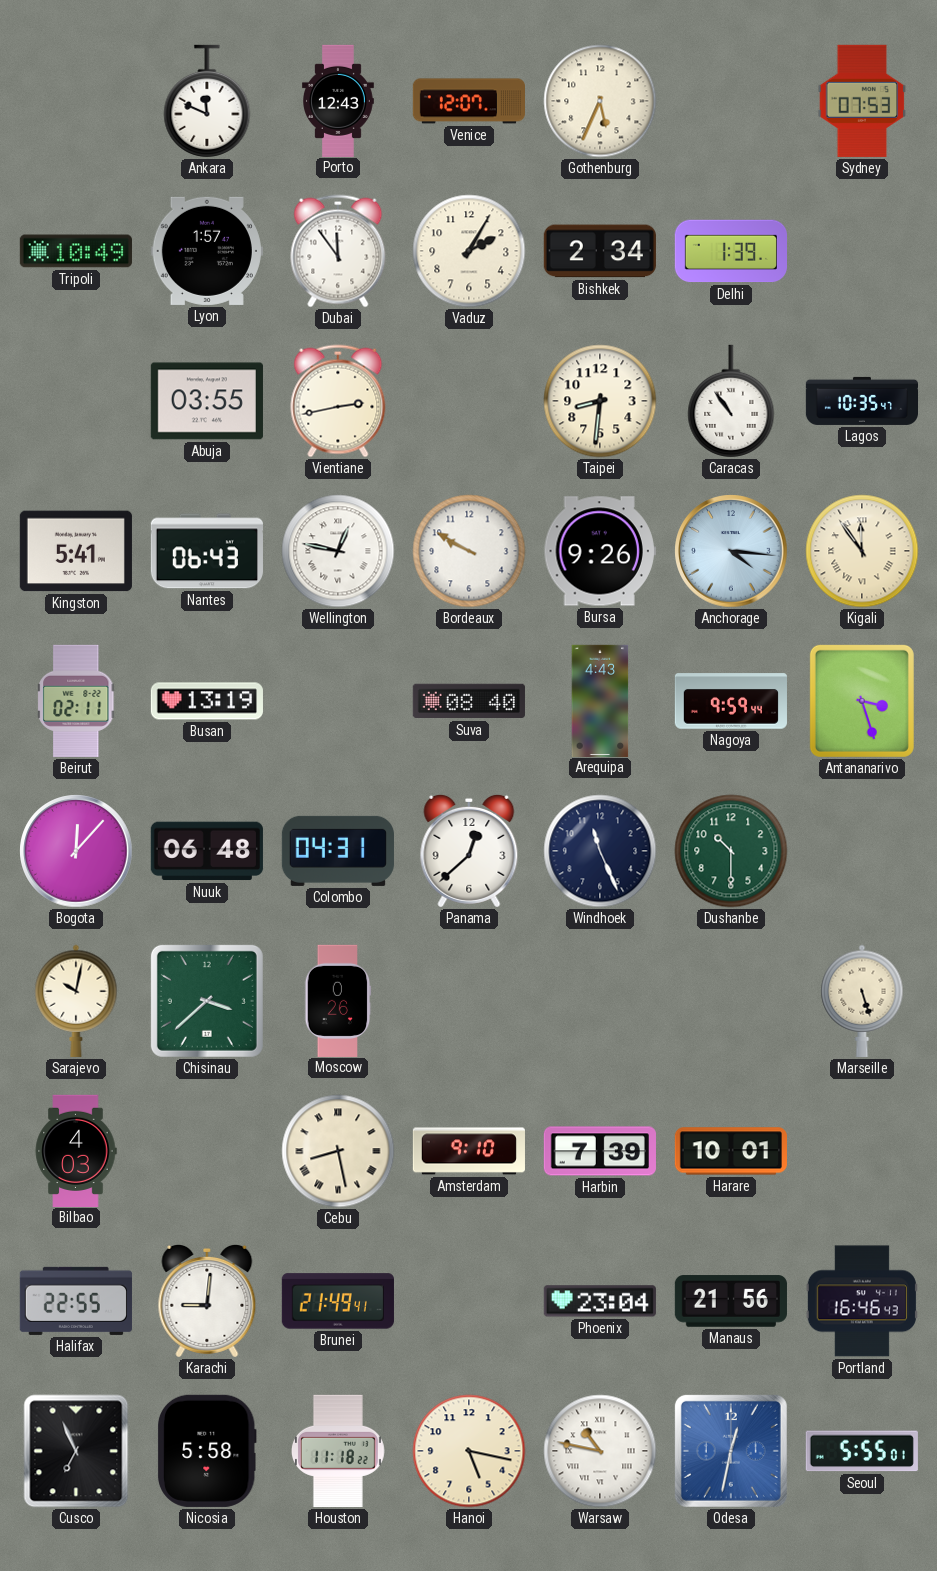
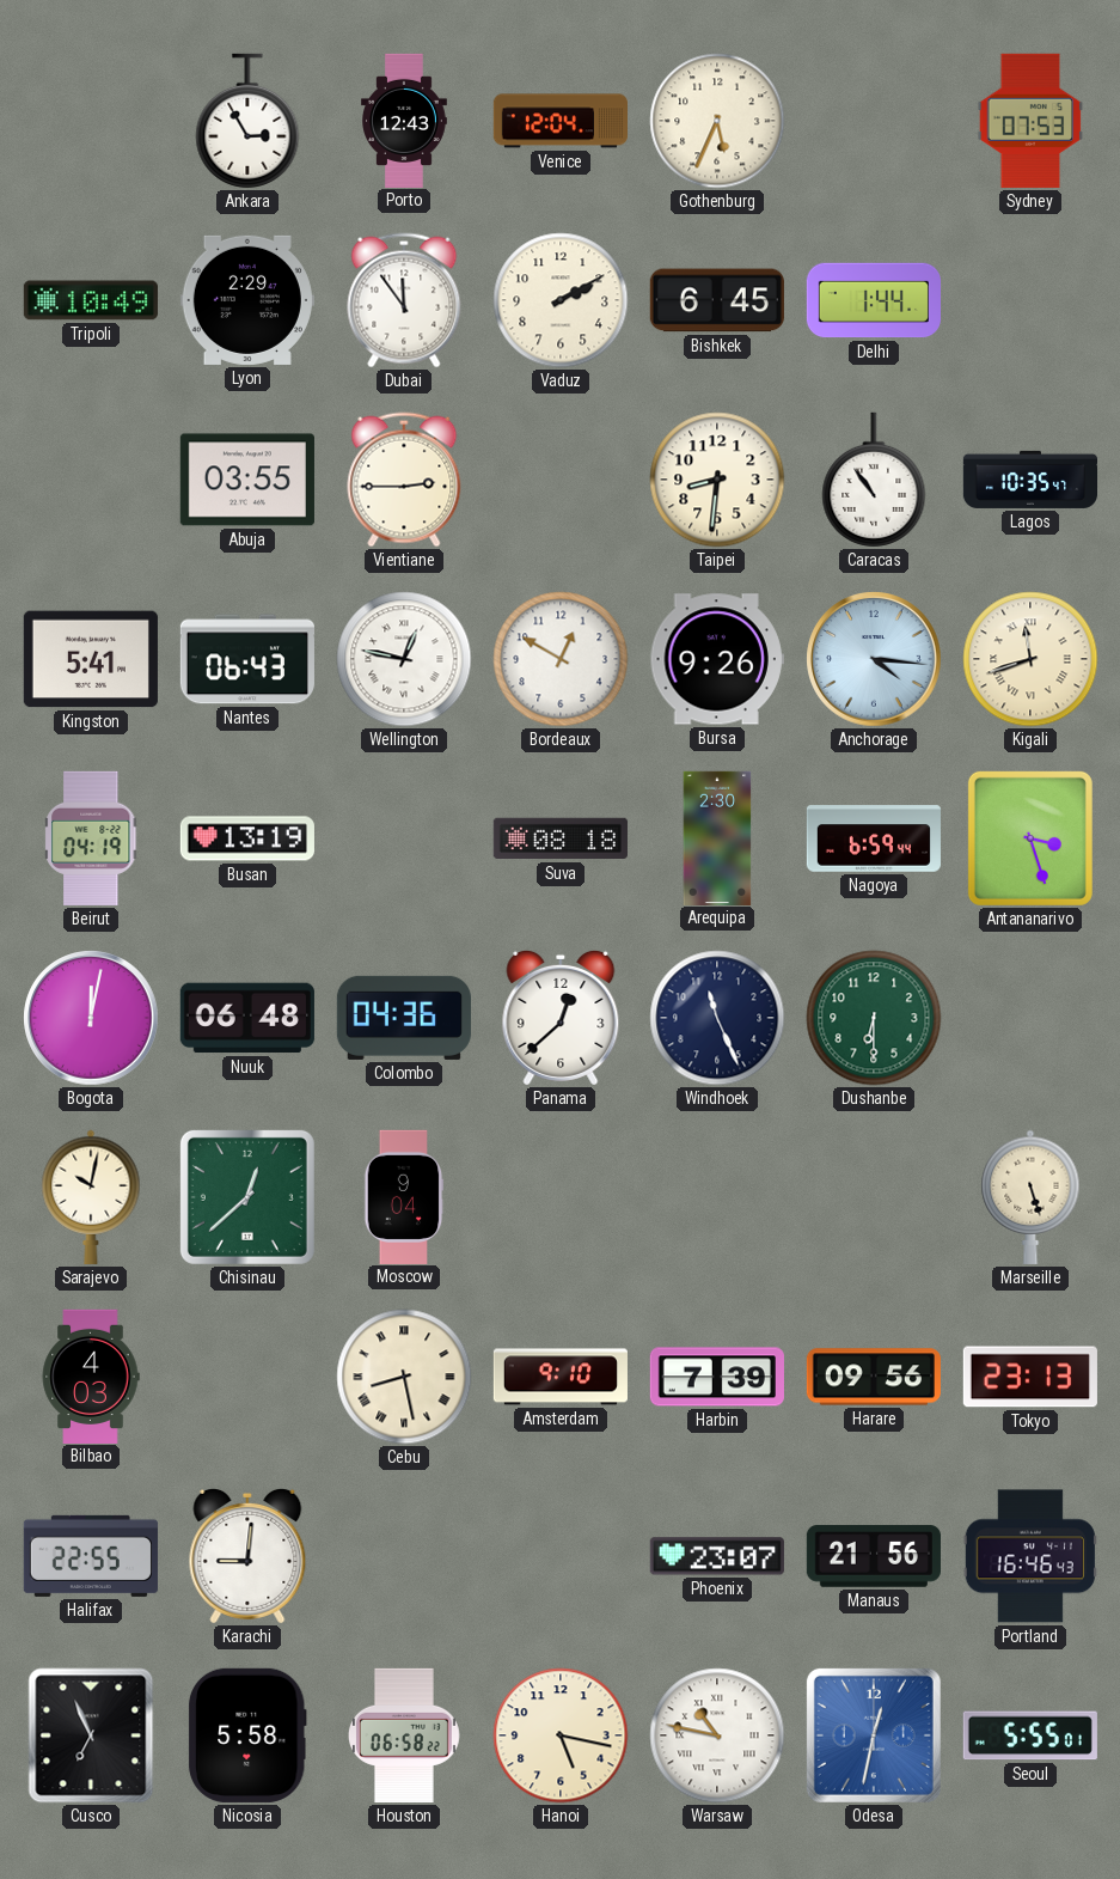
Ankara: 11:49 -> 2:55 (247, 121)
Venice: 12:07 -> 12:04 (559, 121)
Lyon: 1:57 -> 2:29 (247, 300)
Vaduz: 2:05 -> 2:10 (561, 300)
Bishkek: 2:34 -> 6:45 (717, 300)
Delhi: 1:39 -> 1:44 (873, 300)
Vientiane: 2:43 -> 2:45 (404, 480)
Bordeaux: 9:50 -> 12:50 (561, 659)
Kigali: 11:54 -> 11:42 (1030, 659)
Beirut: 02:11 -> 04:19 (92, 838)
Suva: 08:40 -> 08:18 (561, 838)
Arequipa: 4:43 -> 2:30 (717, 837)
Nagoya: 9:59 -> 6:59 (874, 838)
Bogota: 12:07 -> 12:02 (91, 1018)
Colombo: 04:31 -> 04:36 (404, 1018)
Dushanbe: 10:30 -> 6:30 (874, 1018)
Chisinau: 3:38 -> 12:38 (247, 1197)
Moscow: 0:26 -> 9:04 (404, 1196)
Harare: 10:01 -> 09:56 (874, 1377)
Tokyo: none -> 23:13 (1030, 1377)
Brunei: 21:49 -> none (338, 1301)
Phoenix: 23:04 -> 23:07 (717, 1556)
Houston: 11:18 -> 06:58 (404, 1735)
